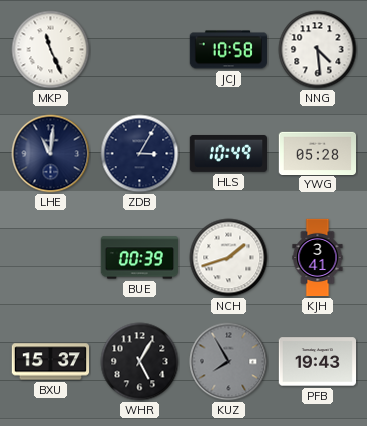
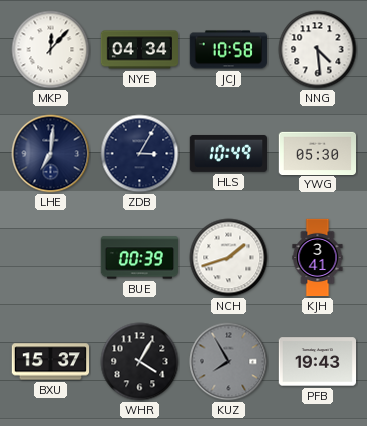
MKP: 11:26 -> 12:07 (51, 50)
NYE: none -> 04:34 (139, 50)
LHE: 11:01 -> 7:01 (51, 154)
YWG: 05:28 -> 05:30 (317, 153)
WHR: 5:05 -> 4:05 (140, 362)
